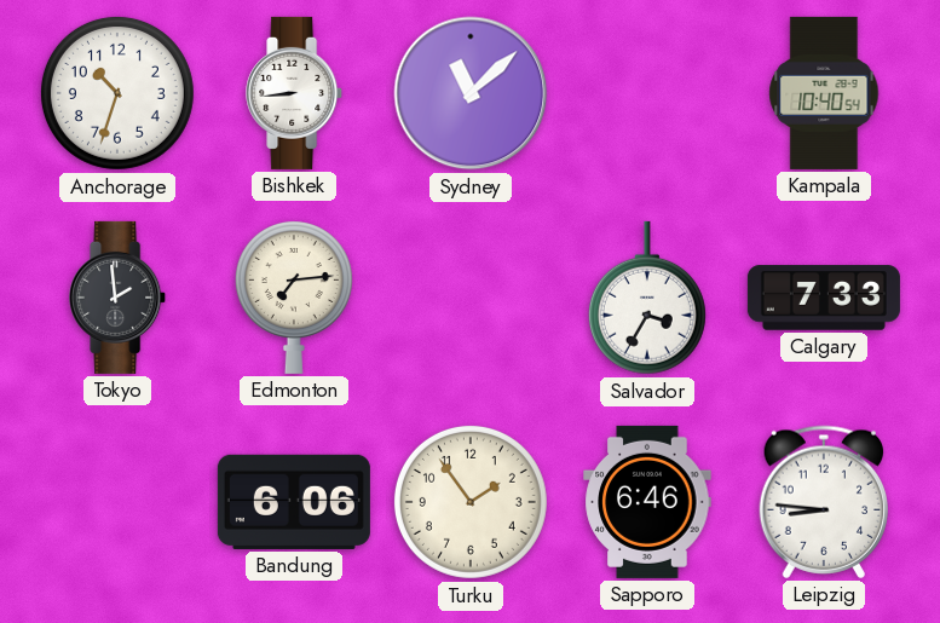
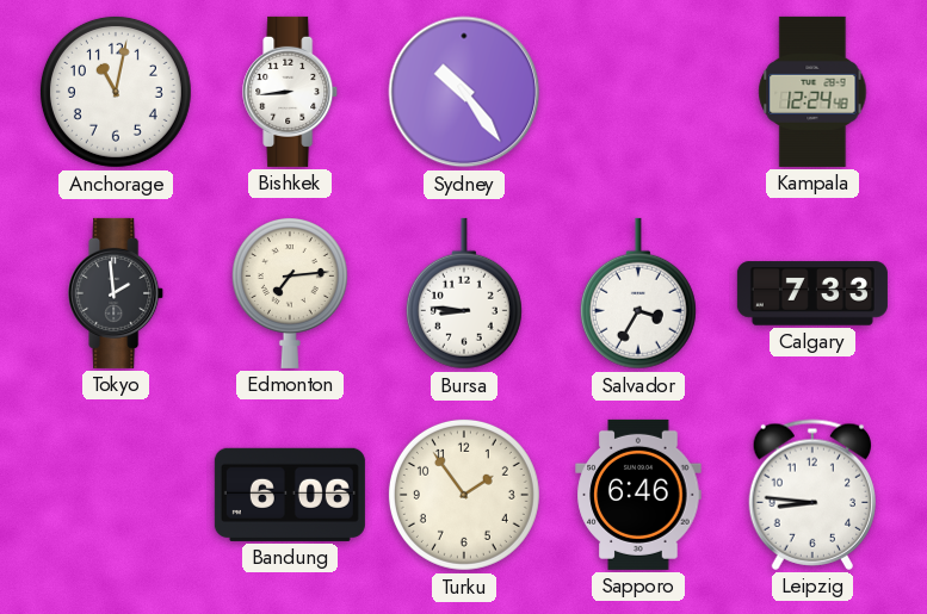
Anchorage: 10:33 -> 11:02 (116, 92)
Sydney: 11:08 -> 10:24 (464, 92)
Kampala: 10:40 -> 12:24 (812, 92)
Bursa: none -> 8:46 (464, 293)
